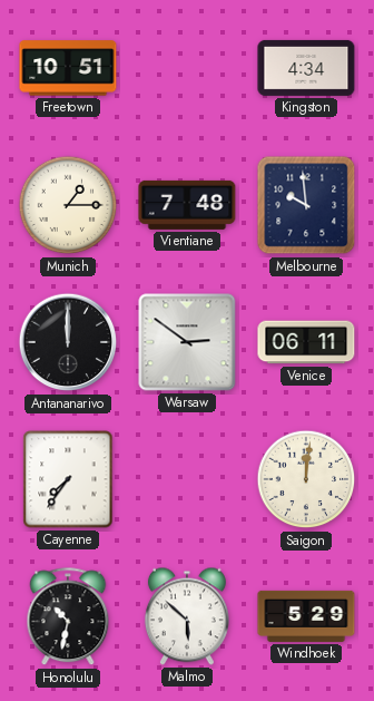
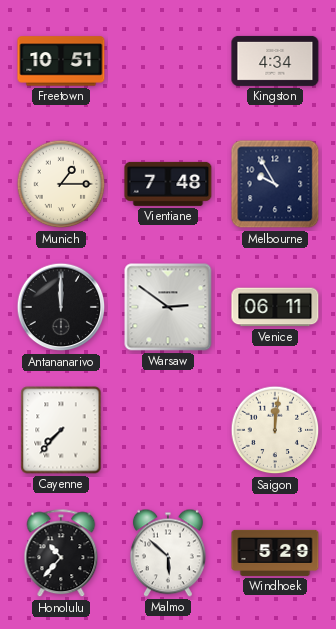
Melbourne: 9:59 -> 9:55 (275, 184)
Cayenne: 7:36 -> 7:37 (61, 430)
Honolulu: 10:32 -> 10:37 (61, 554)
